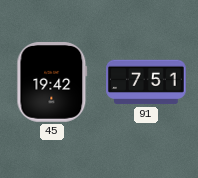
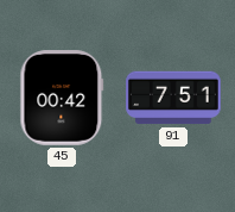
45: 19:42 -> 00:42 (62, 99)
